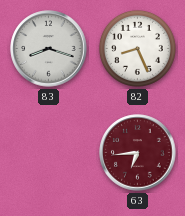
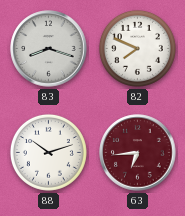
82: 8:26 -> 7:49 (137, 48)
88: none -> 10:12 (48, 152)
